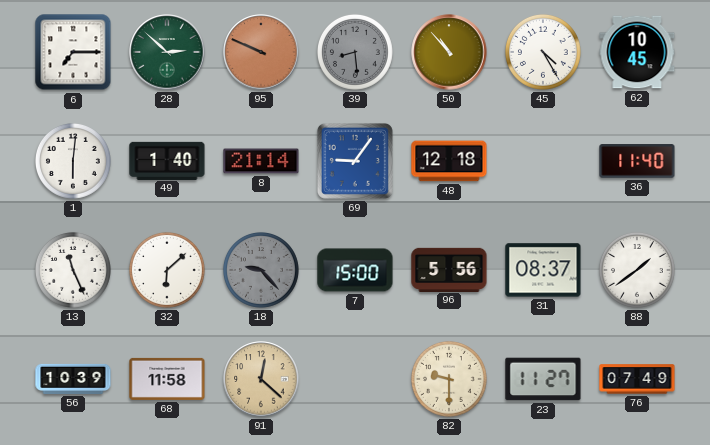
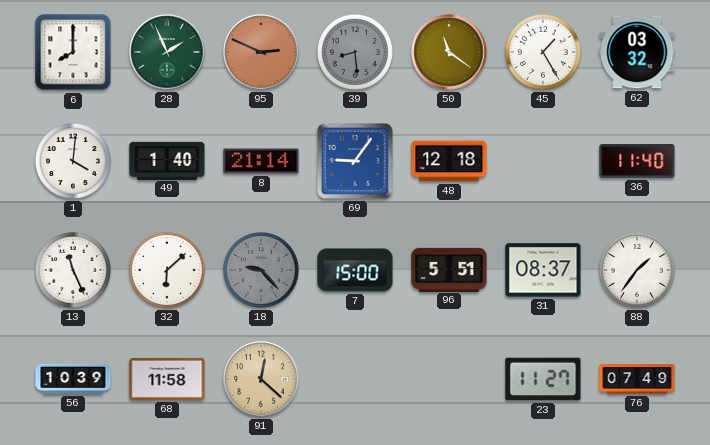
6: 7:15 -> 8:00 (73, 52)
28: 2:52 -> 1:56 (167, 52)
95: 9:49 -> 2:49 (261, 52)
50: 10:53 -> 11:21 (449, 52)
45: 4:25 -> 1:25 (543, 52)
62: 10:45 -> 03:32 (637, 52)
1: 6:01 -> 4:01 (73, 161)
96: 5:56 -> 5:51 (449, 269)
88: 1:39 -> 1:36 (637, 270)
82: 9:30 -> none (449, 379)
